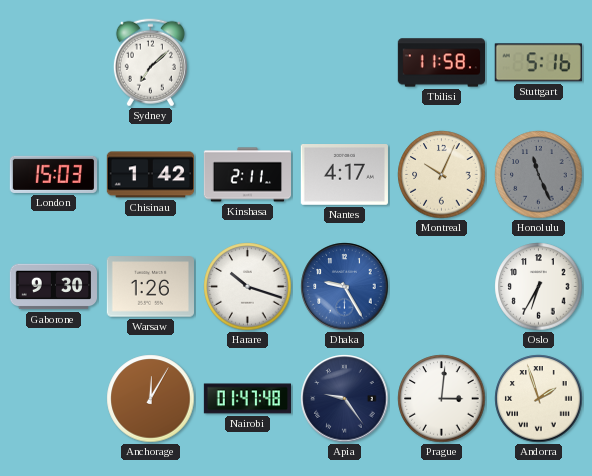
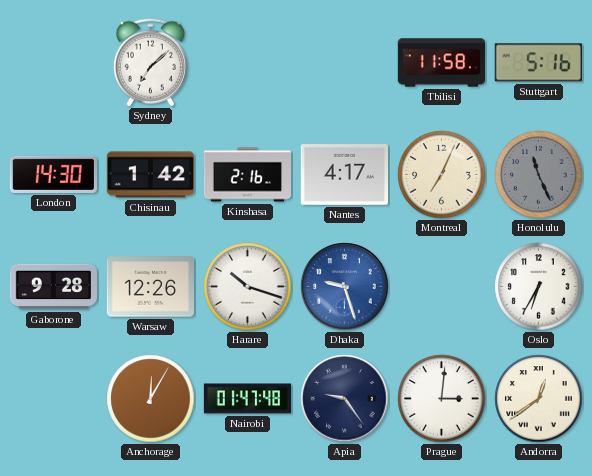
London: 15:03 -> 14:30 (53, 174)
Kinshasa: 2:11 -> 2:16 (248, 175)
Montreal: 10:04 -> 7:04 (442, 175)
Gaborone: 9:30 -> 9:28 (54, 287)
Warsaw: 1:26 -> 12:26 (150, 287)
Dhaka: 9:25 -> 9:27 (345, 287)
Andorra: 1:57 -> 12:39 (539, 399)
